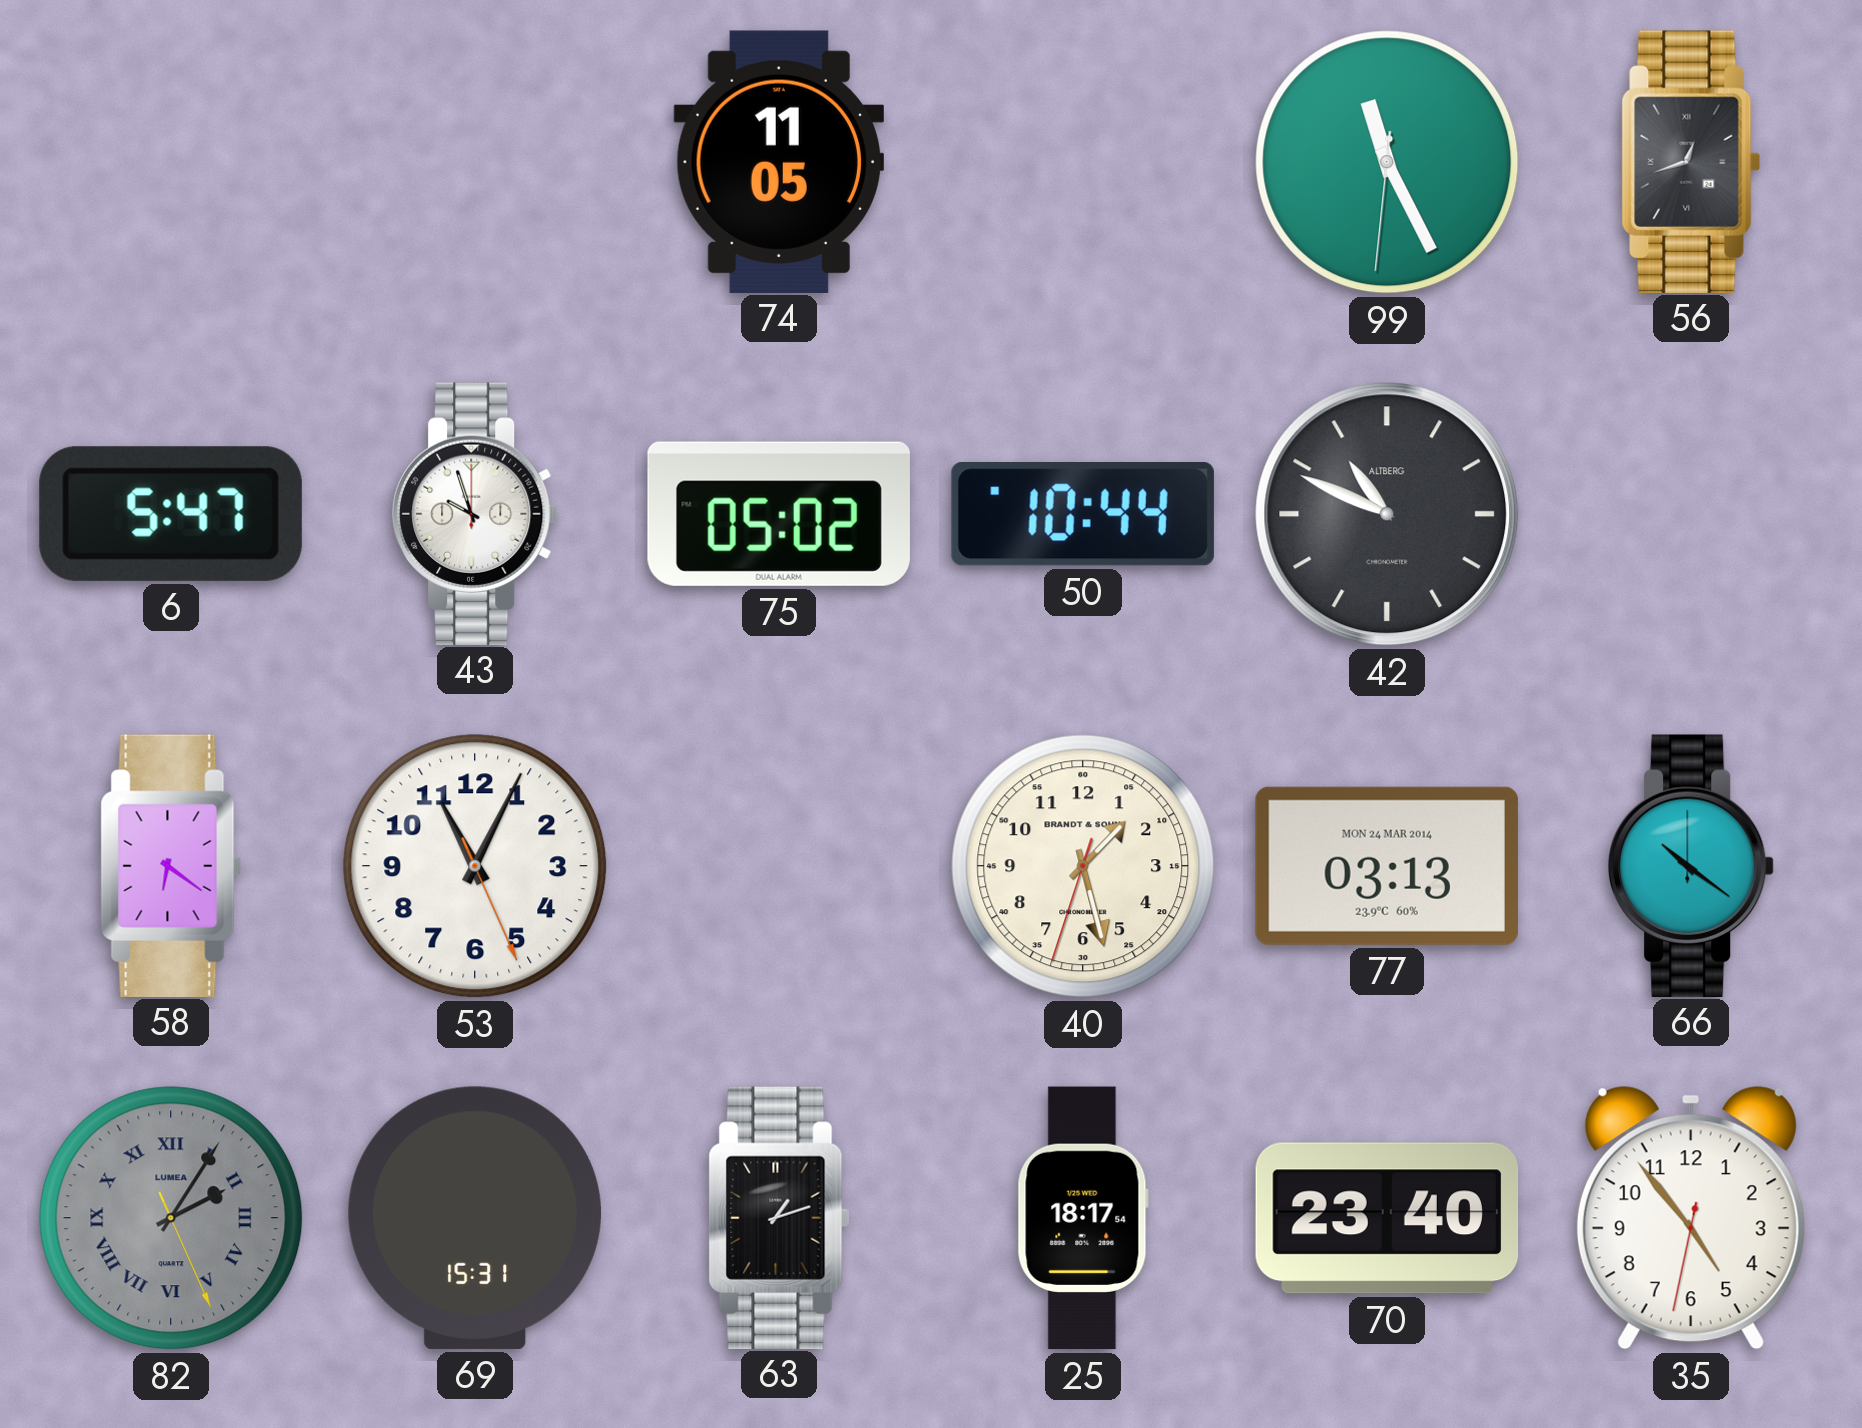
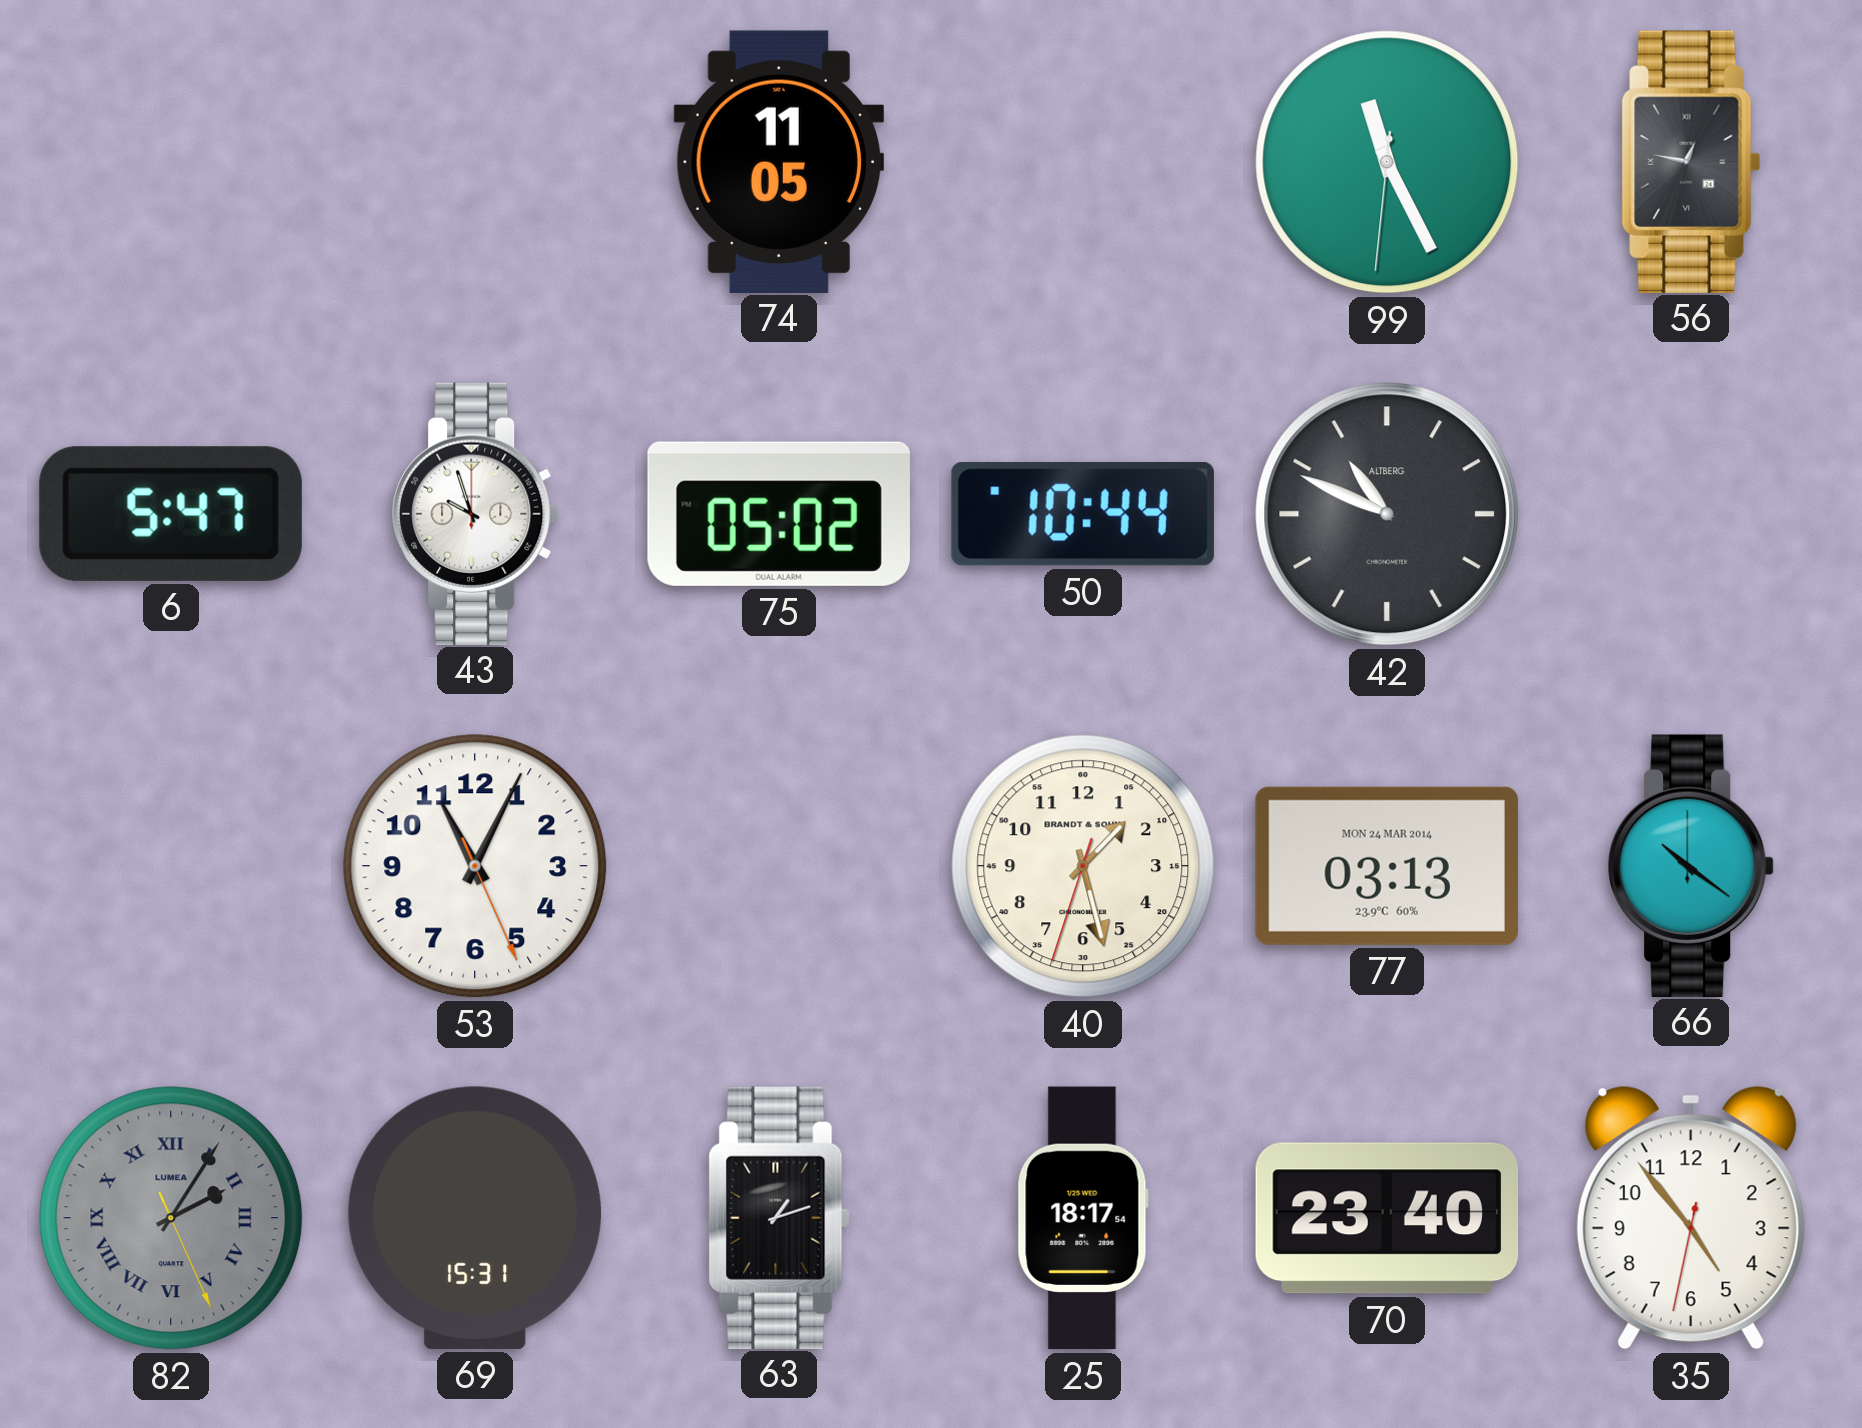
56: 12:42 -> 12:47 (1691, 161)
58: 6:21 -> none (171, 865)
